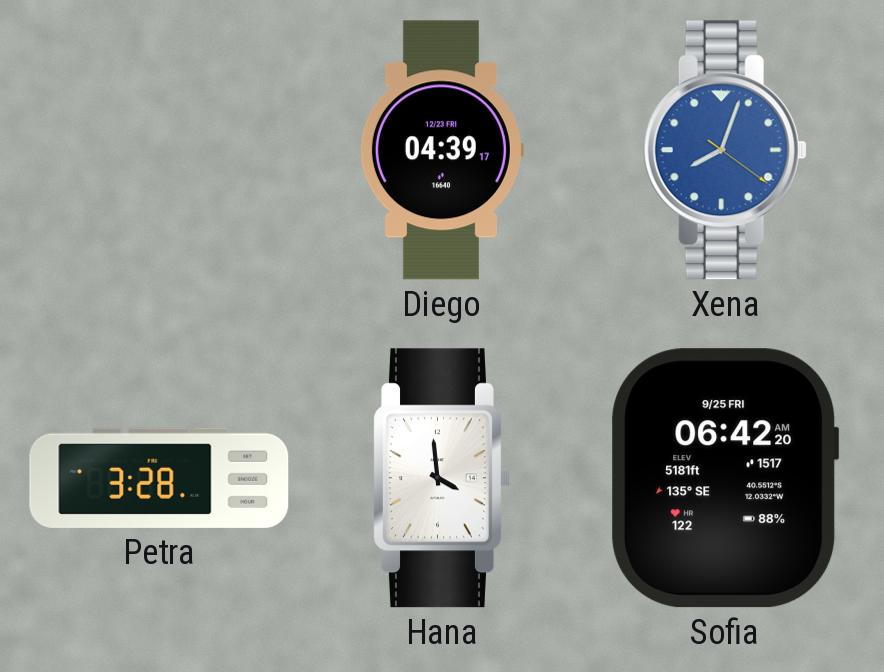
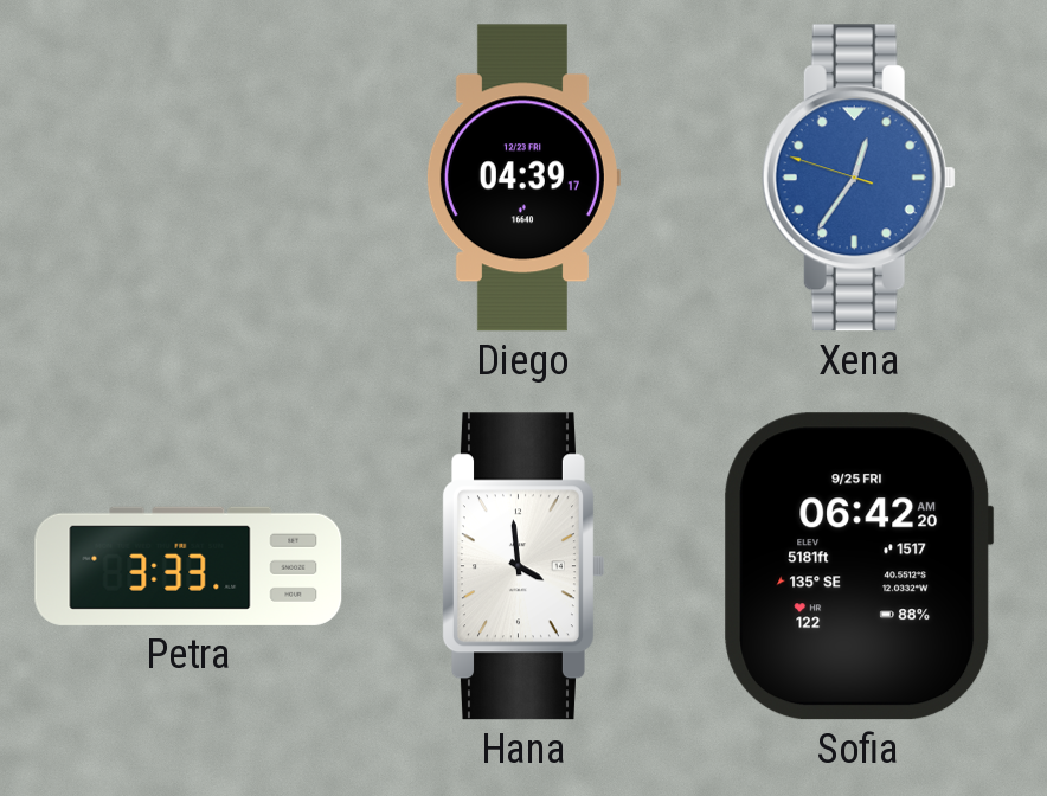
Xena: 8:03 -> 12:35 (859, 178)
Petra: 3:28 -> 3:33 (188, 566)
